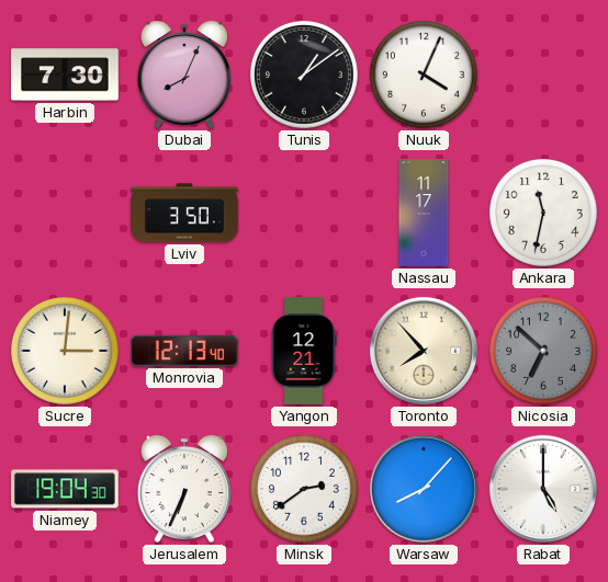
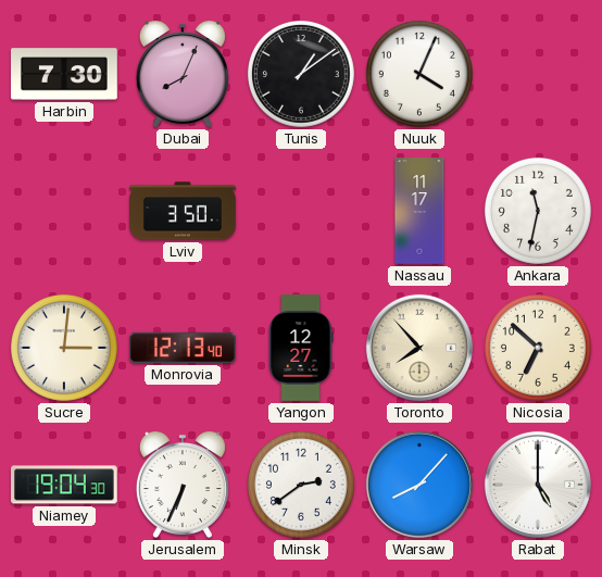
Yangon: 12:21 -> 12:27 (301, 349)
Nicosia dial: grey -> cream (538, 348)
